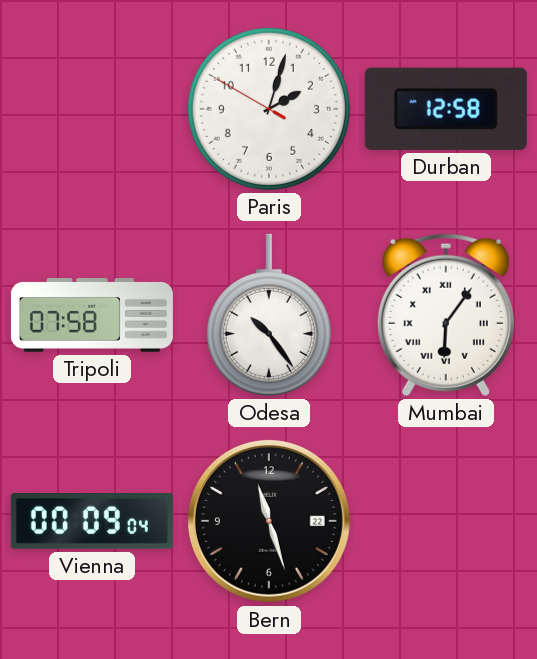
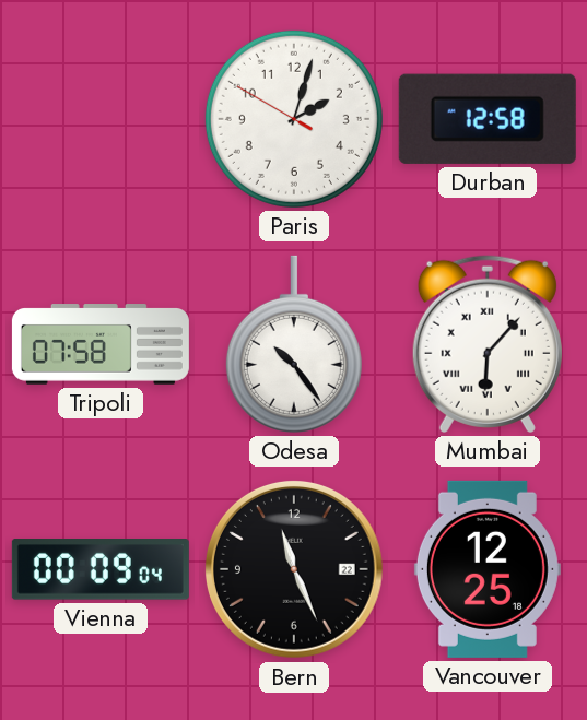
Mumbai: 6:06 -> 6:07 (488, 344)
Bern: 11:27 -> 11:26 (294, 569)
Vancouver: none -> 12:25 (488, 569)
